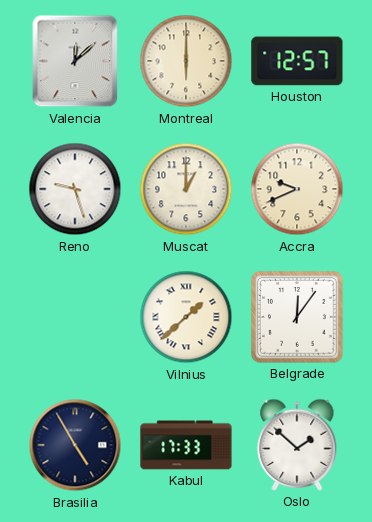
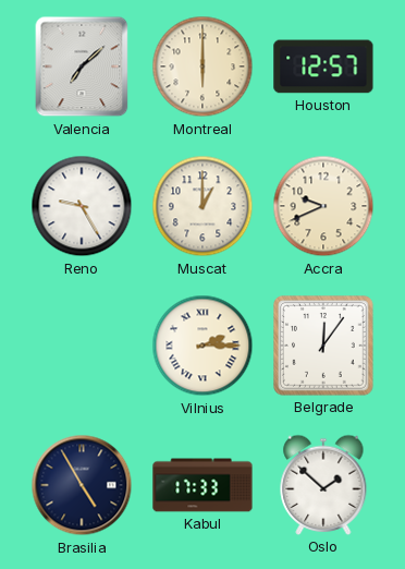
Valencia: 12:08 -> 7:08 (82, 66)
Reno: 9:27 -> 9:25 (82, 206)
Vilnius: 1:38 -> 2:15 (202, 346)
